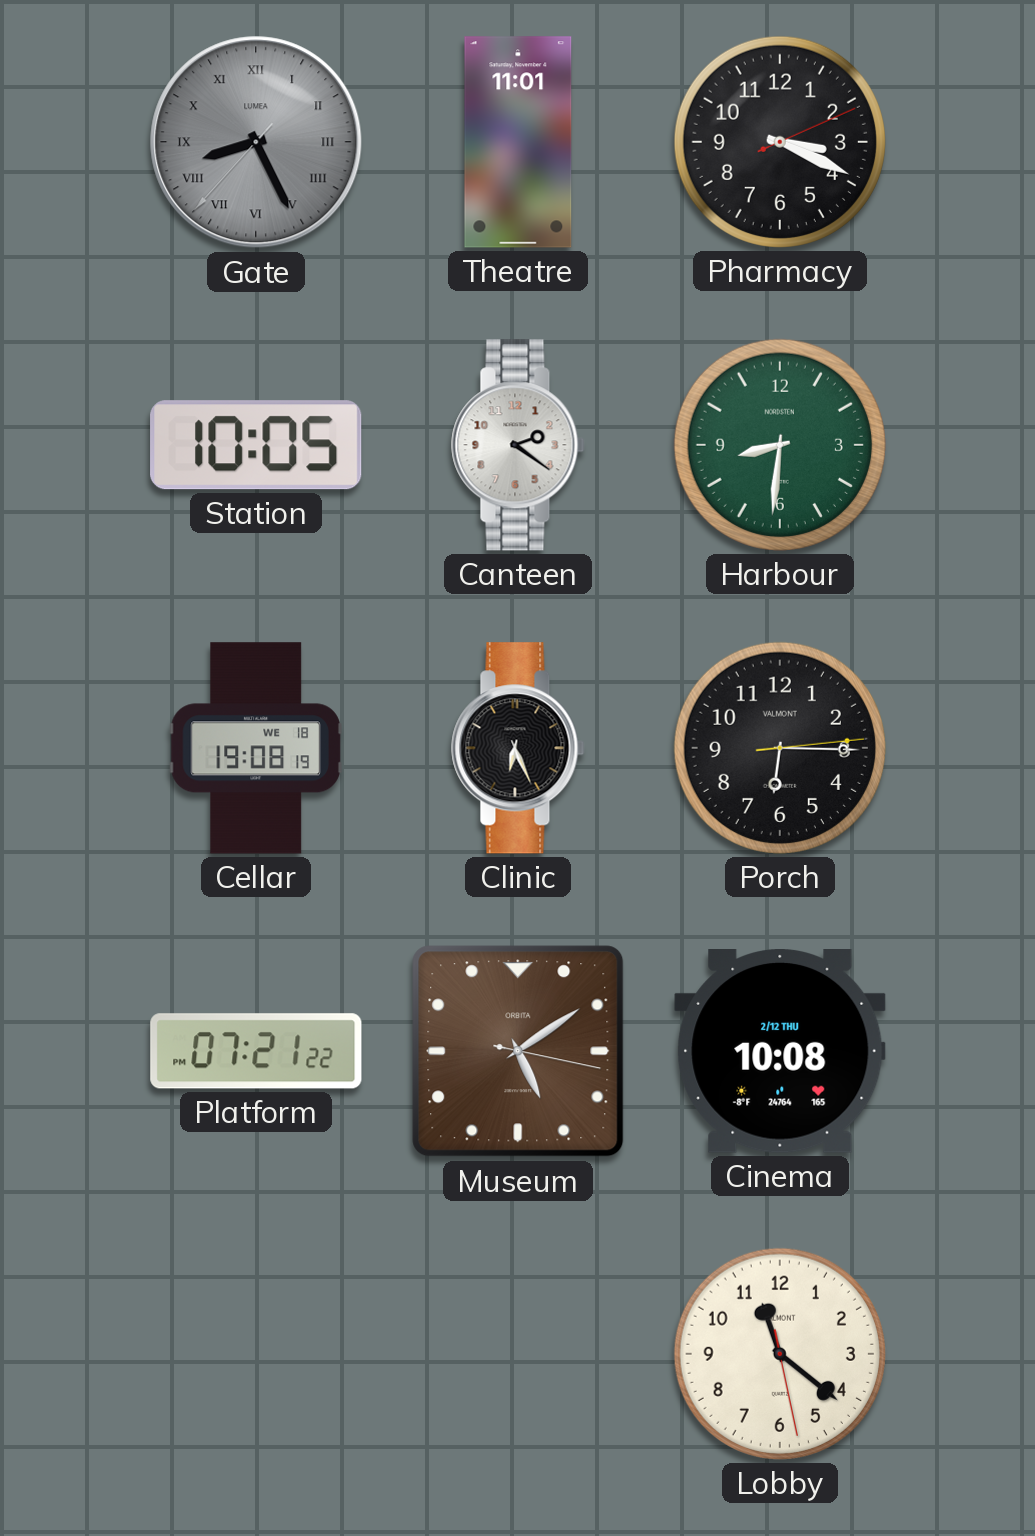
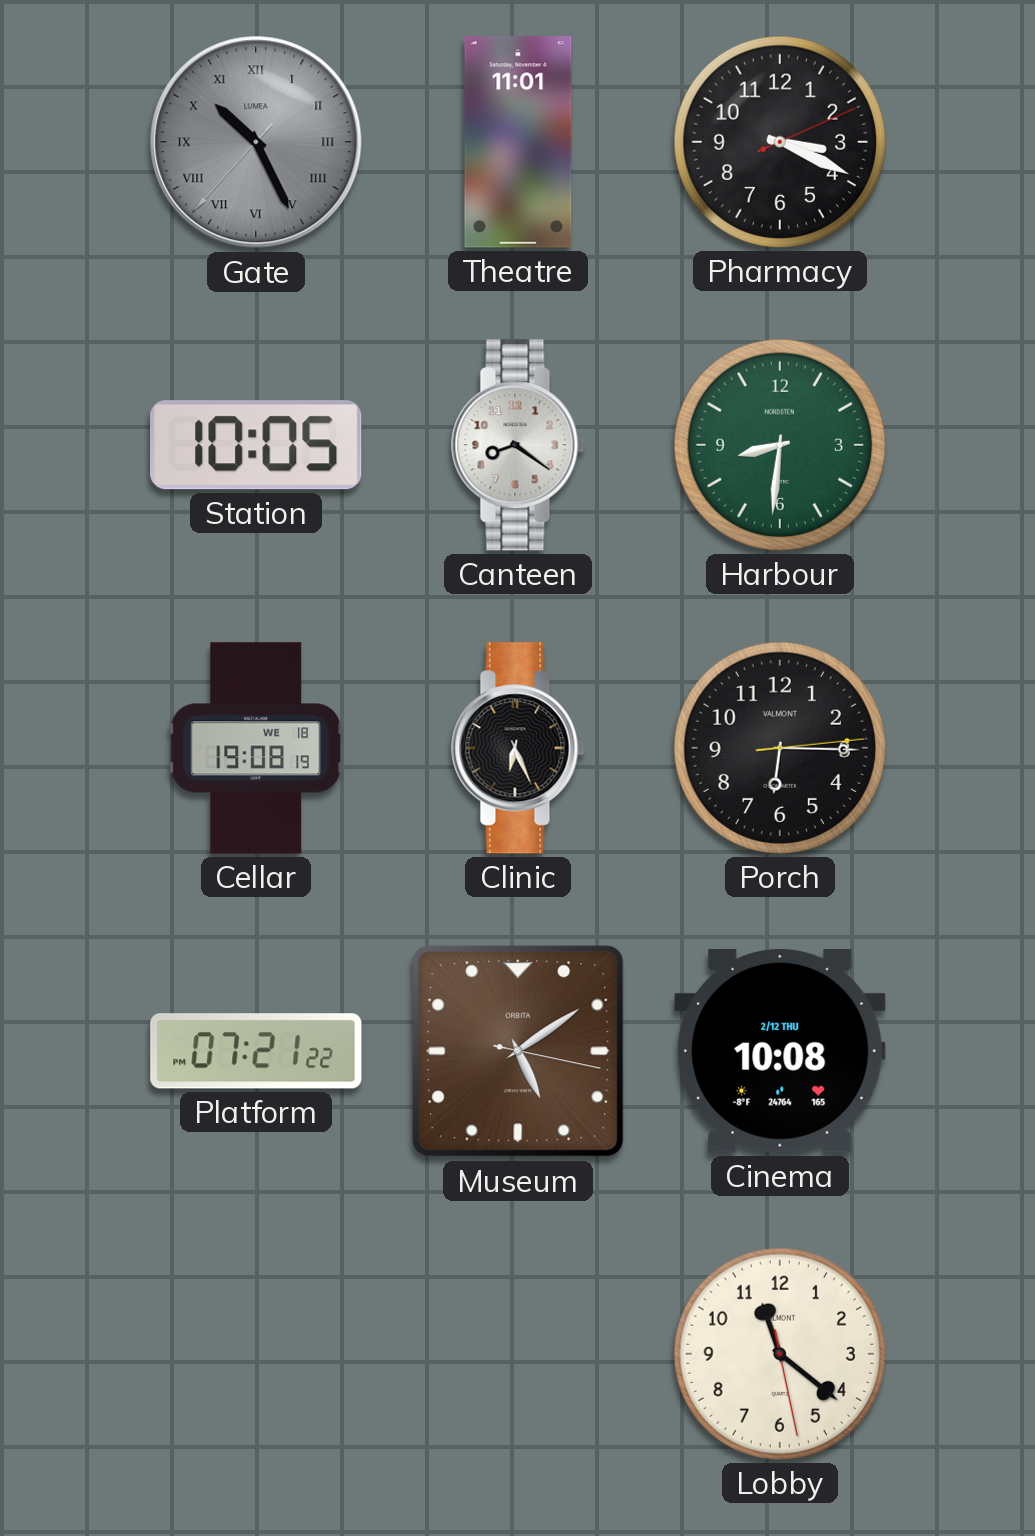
Gate: 8:25 -> 10:25 (256, 142)
Canteen: 2:21 -> 8:21 (518, 445)
